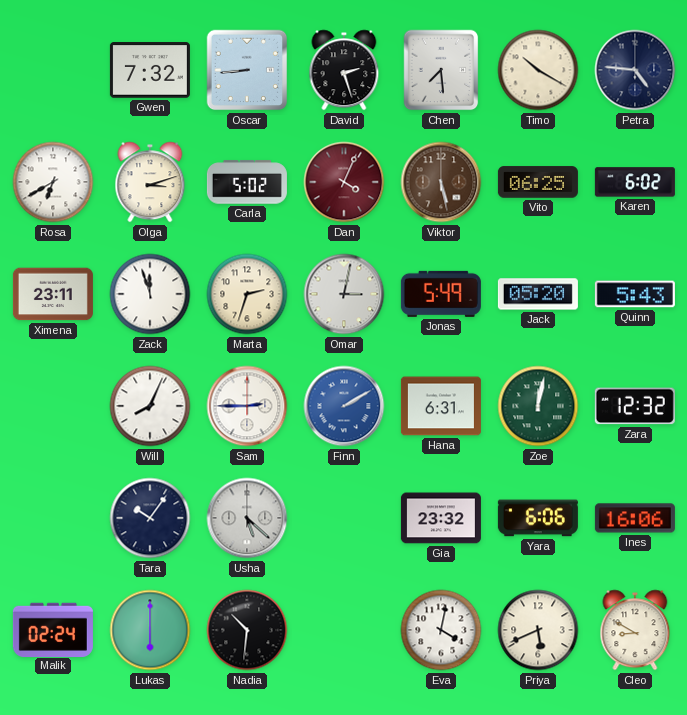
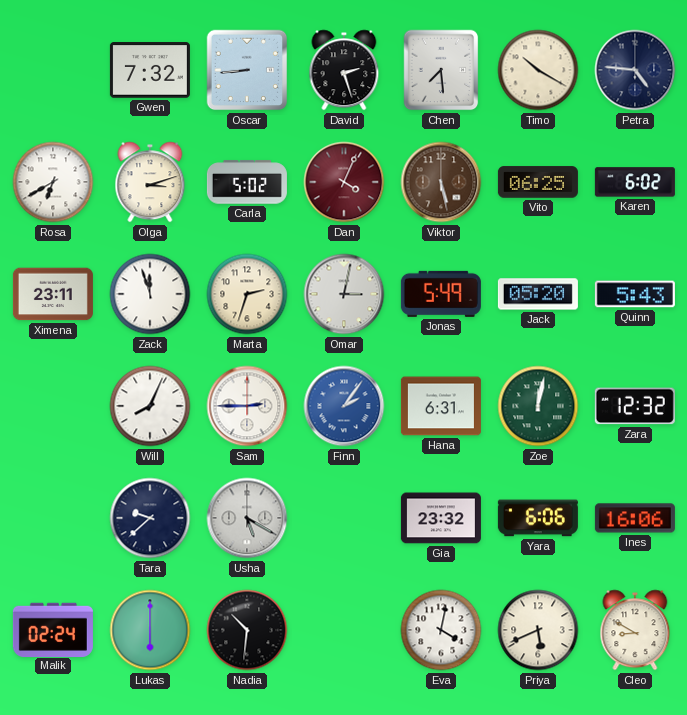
Finn: 2:10 -> 2:06 (344, 406)
Tara: 10:06 -> 9:38 (150, 518)
Usha: 5:22 -> 5:20 (247, 518)
